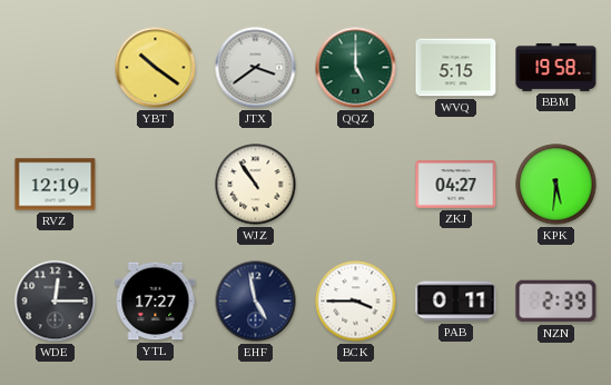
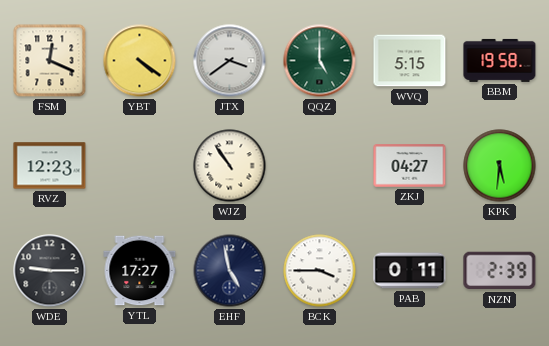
FSM: none -> 12:19 (50, 61)
YBT: 10:21 -> 4:21 (140, 61)
RVZ: 12:19 -> 12:23 (50, 166)
WDE: 12:15 -> 9:15 (50, 271)
